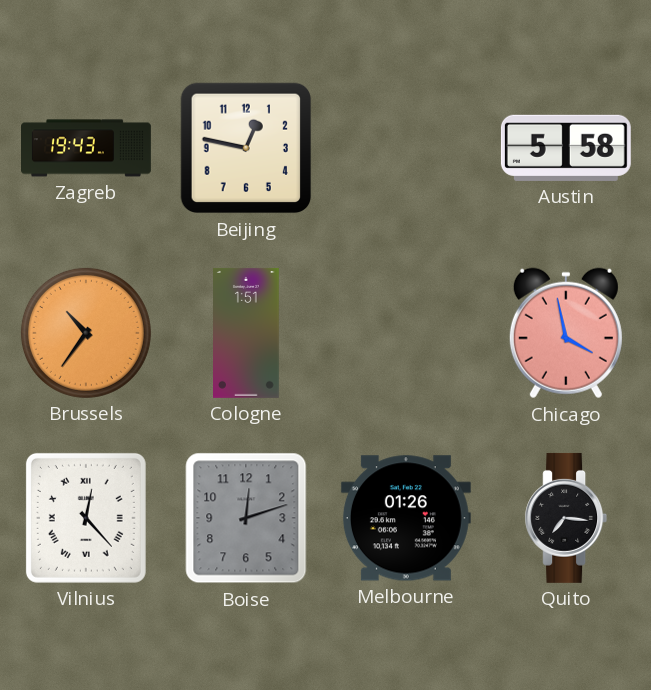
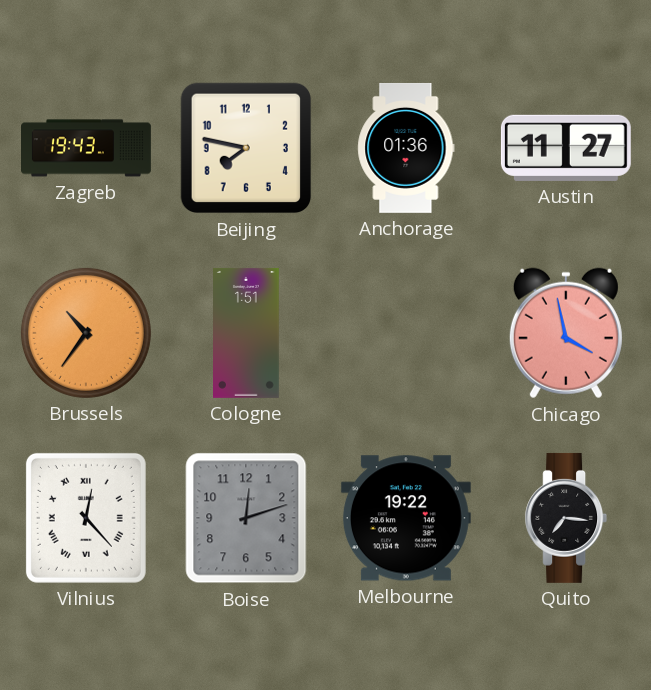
Beijing: 12:47 -> 7:47 (246, 148)
Anchorage: none -> 01:36 (406, 148)
Austin: 5:58 -> 11:27 (566, 148)
Melbourne: 01:26 -> 19:22 (406, 518)
